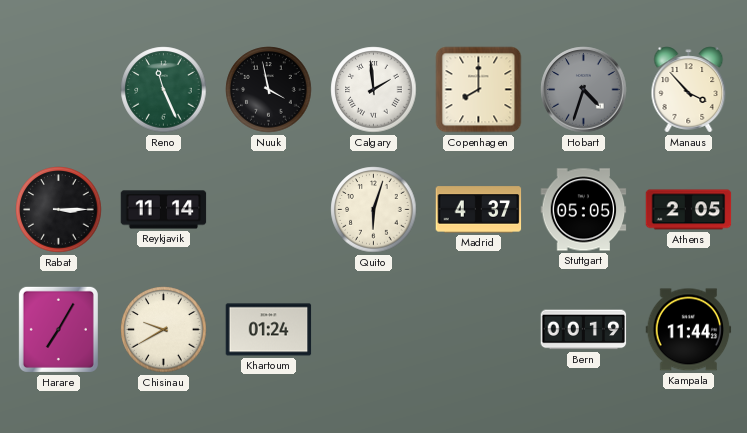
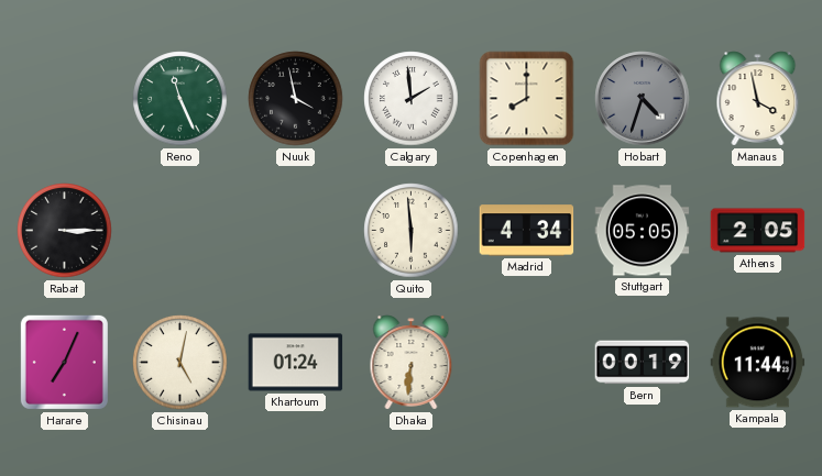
Manaus: 3:53 -> 3:58 (758, 99)
Reykjavik: 11:14 -> none (164, 210)
Quito: 6:03 -> 5:59 (412, 231)
Madrid: 4:37 -> 4:34 (527, 231)
Harare: 7:05 -> 7:04 (64, 362)
Chisinau: 9:40 -> 5:02 (180, 363)
Dhaka: none -> 6:31 (412, 363)
